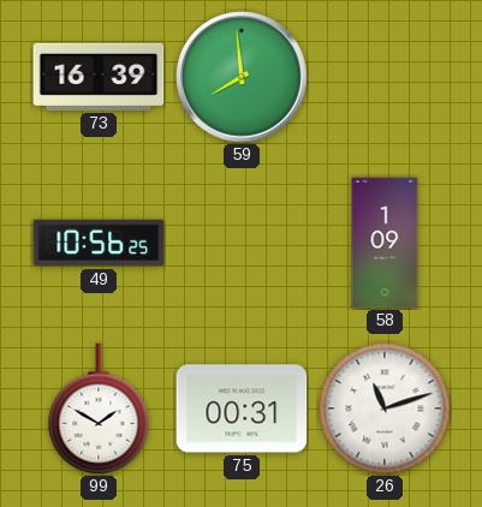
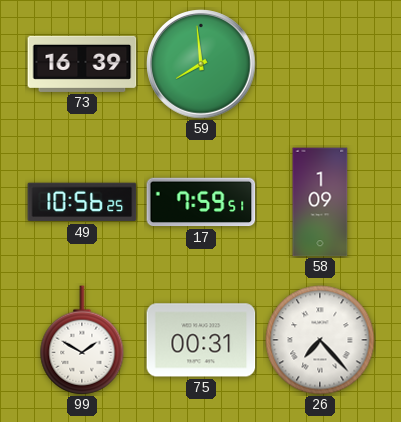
17: none -> 7:59 (201, 202)
26: 11:12 -> 7:23 (320, 340)
